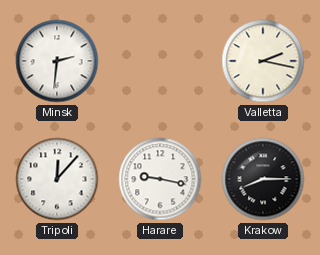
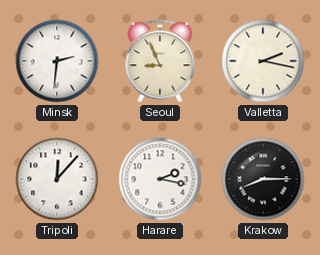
Seoul: none -> 8:56 (160, 61)
Harare: 9:17 -> 2:17 (160, 179)
